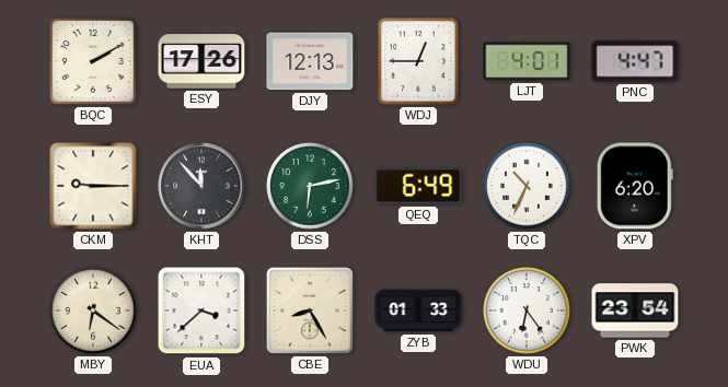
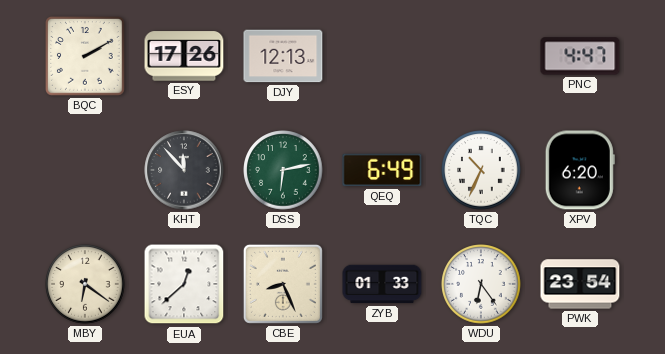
WDJ: 12:45 -> none (418, 61)
LJT: 4:01 -> none (527, 61)
CKM: 9:15 -> none (93, 186)
EUA: 3:38 -> 12:38 (184, 284)
CBE: 8:25 -> 8:26 (283, 284)
